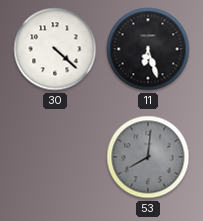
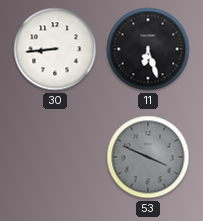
30: 4:22 -> 8:44 (55, 49)
53: 8:01 -> 3:49 (148, 157)
